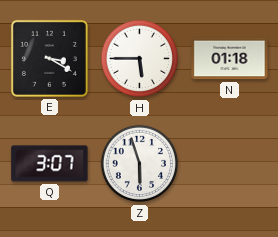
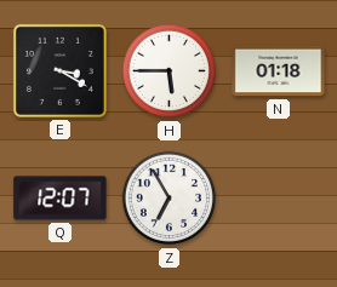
Q: 3:07 -> 12:07 (61, 199)
Z: 5:57 -> 6:55 (170, 199)
